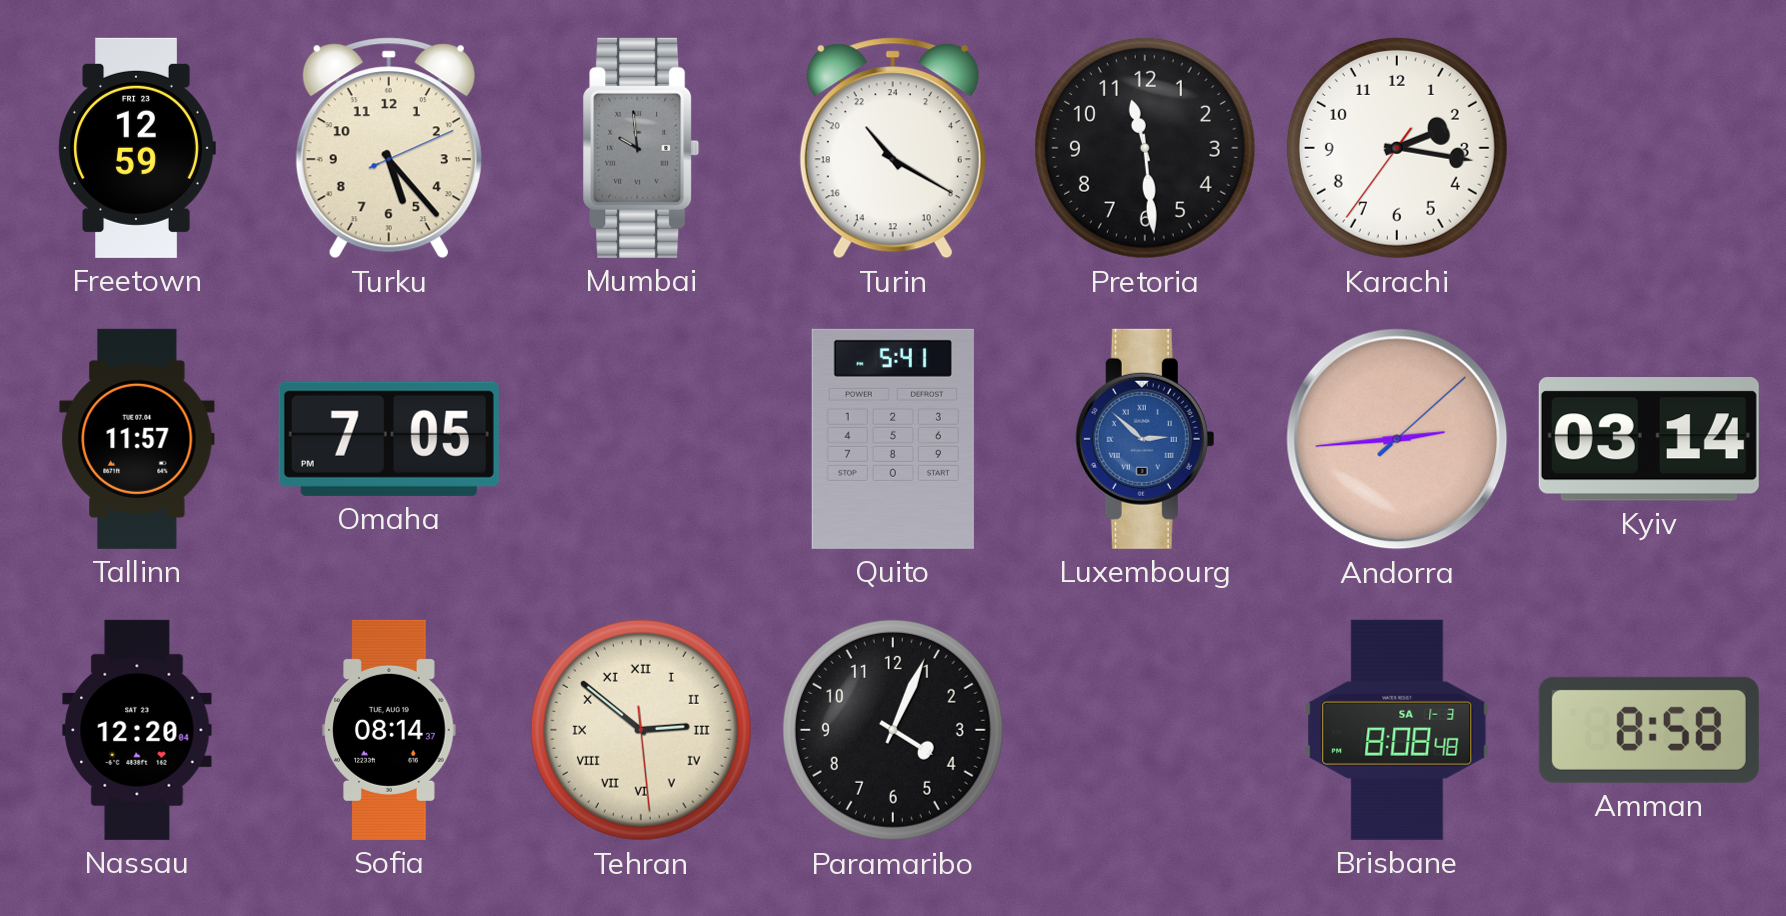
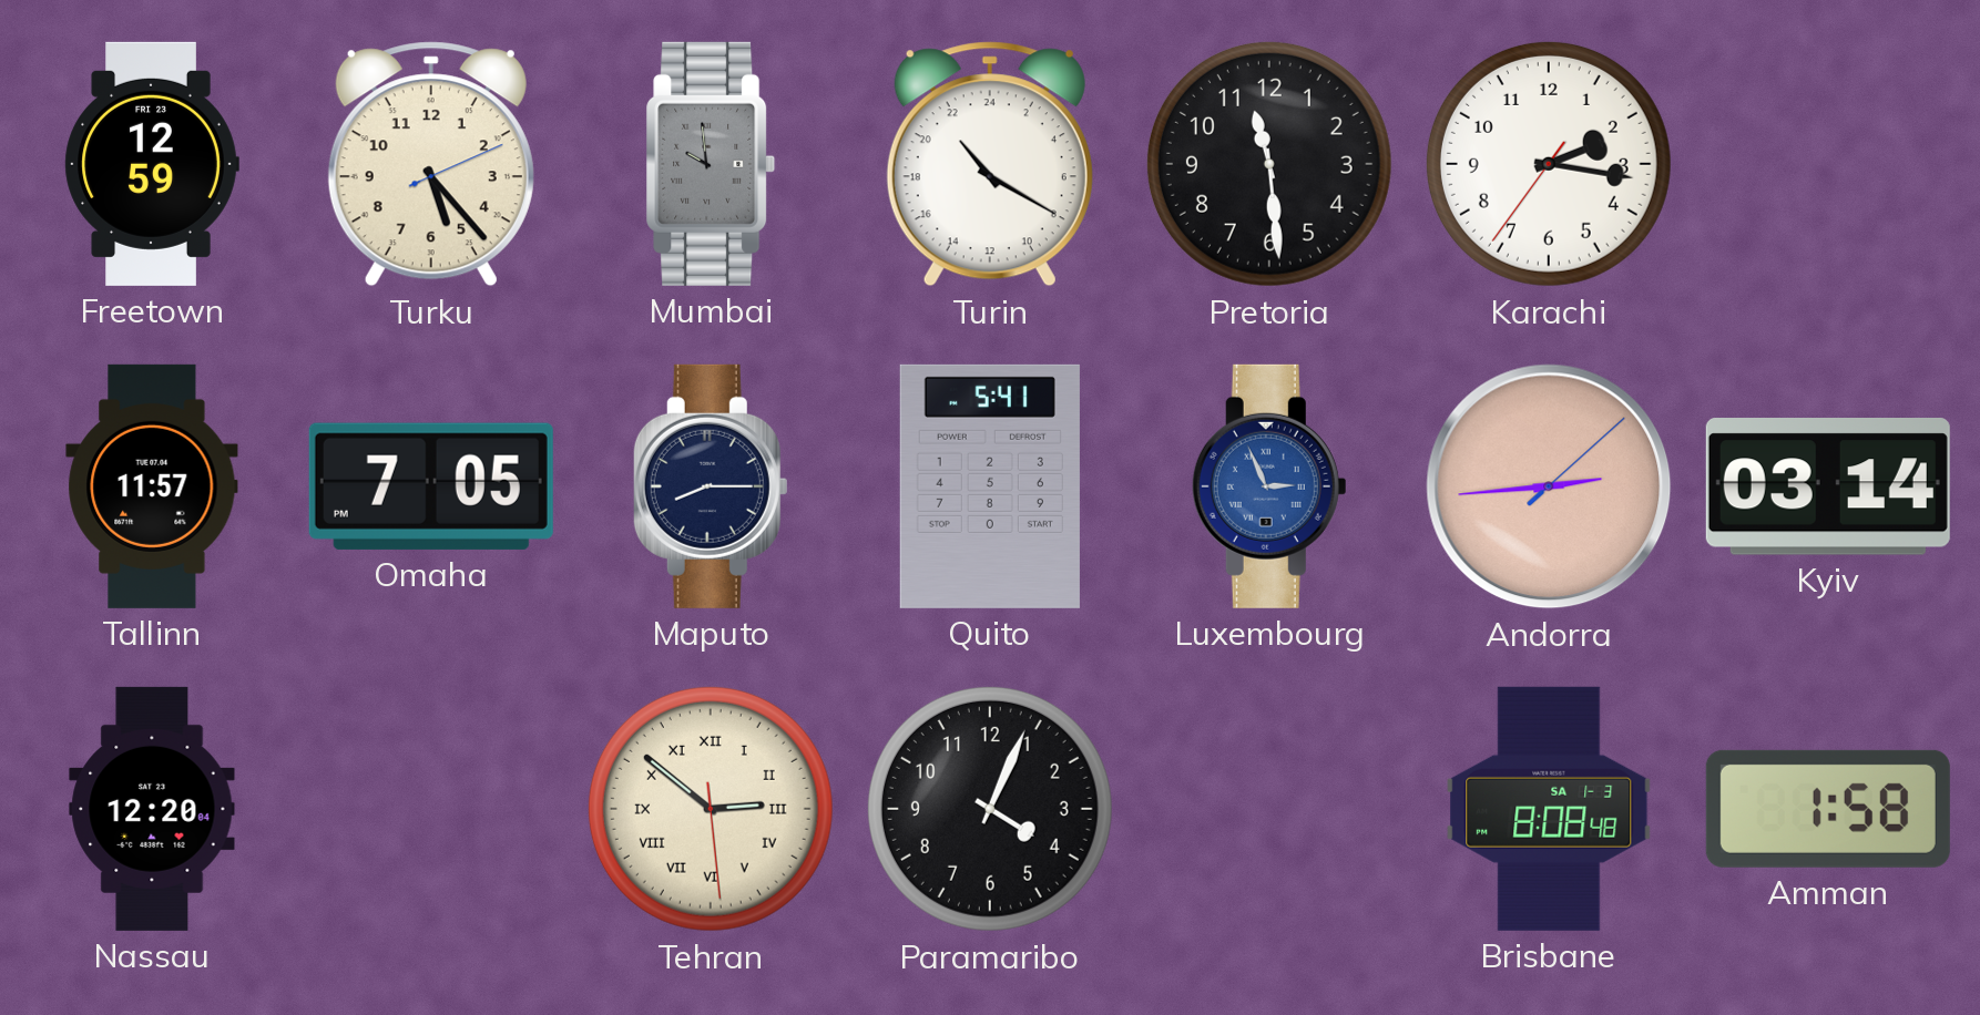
Maputo: none -> 8:15 (711, 486)
Luxembourg: 2:52 -> 2:56 (1269, 486)
Sofia: 08:14 -> none (389, 730)
Amman: 8:58 -> 1:58 (1828, 809)
